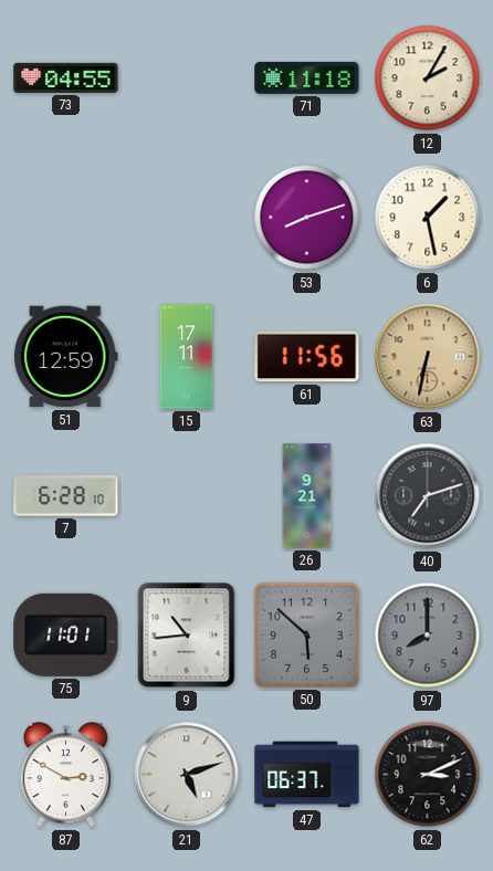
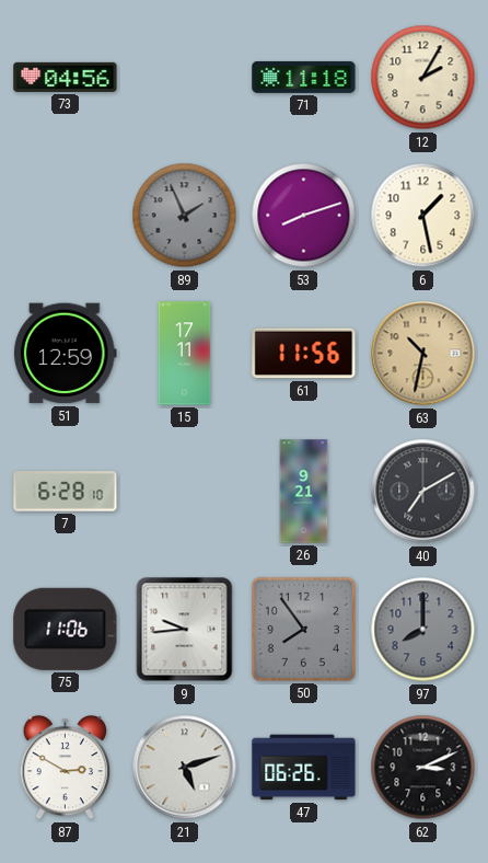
73: 04:55 -> 04:56 (66, 77)
89: none -> 1:56 (185, 216)
63: 6:32 -> 10:32 (423, 354)
40: 7:12 -> 7:10 (423, 492)
75: 11:01 -> 11:06 (66, 629)
9: 10:44 -> 9:44 (185, 630)
50: 5:52 -> 7:54 (303, 629)
47: 06:37 -> 06:26 (304, 768)
